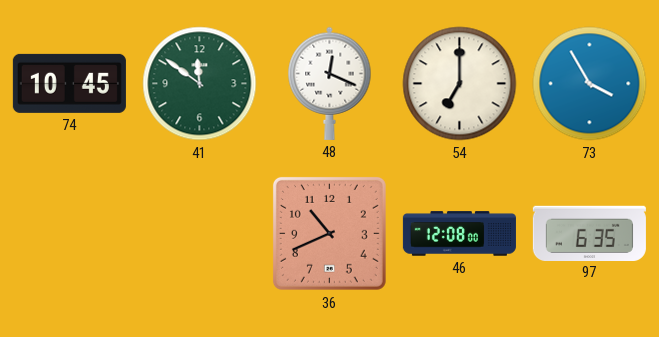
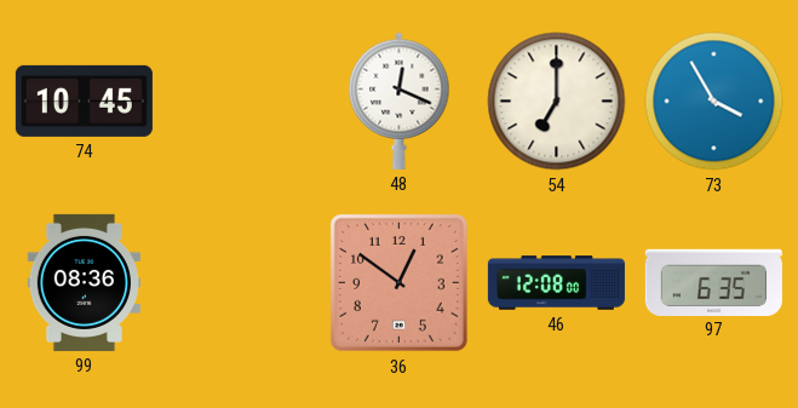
41: 11:51 -> none (200, 84)
99: none -> 08:36 (84, 282)
36: 10:41 -> 12:51 (398, 282)
